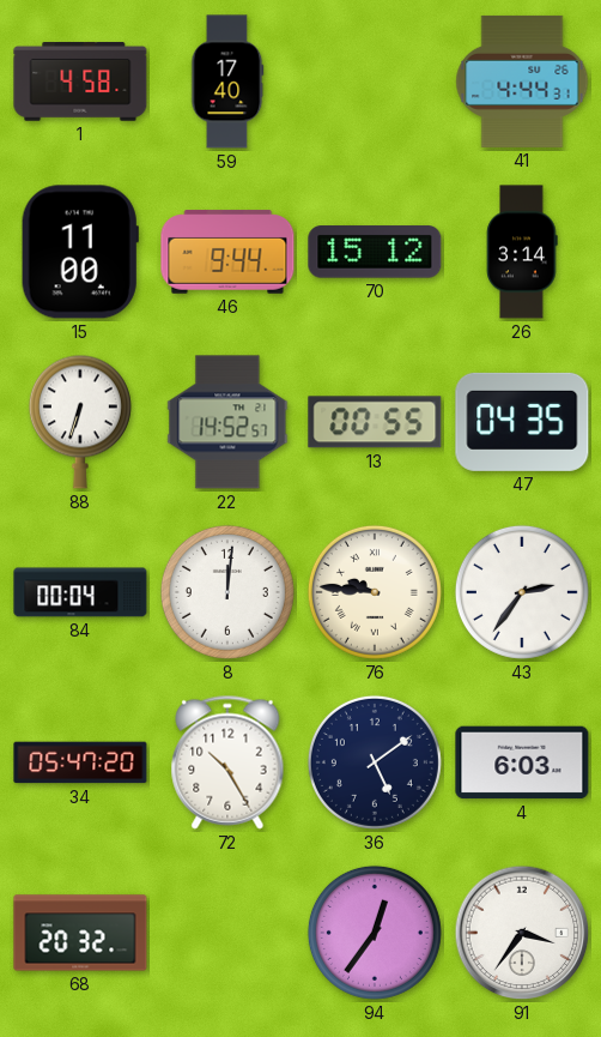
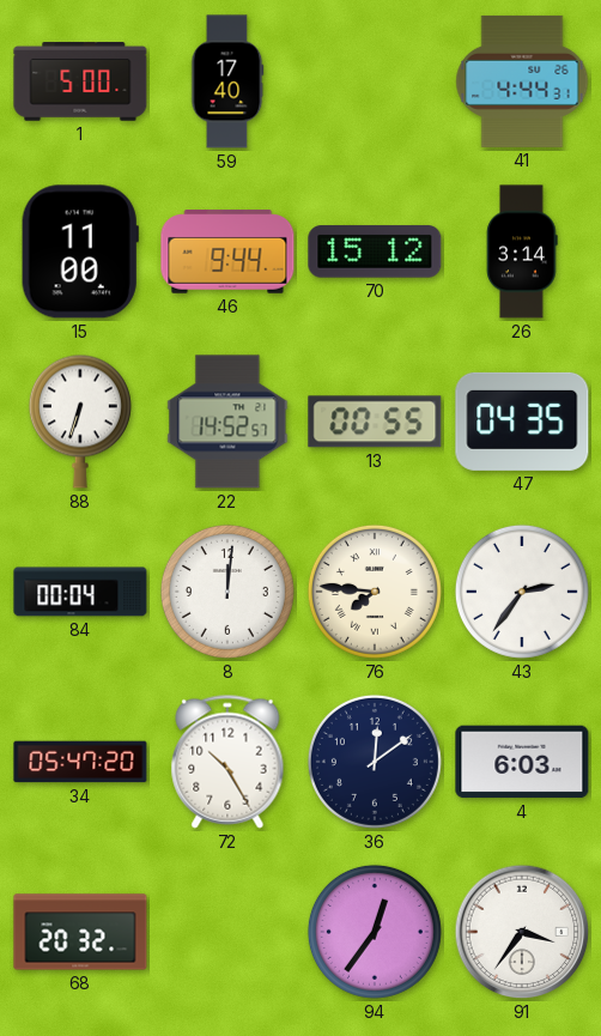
1: 4:58 -> 5:00 (80, 83)
76: 9:46 -> 7:46 (375, 592)
36: 5:09 -> 12:09 (375, 762)
